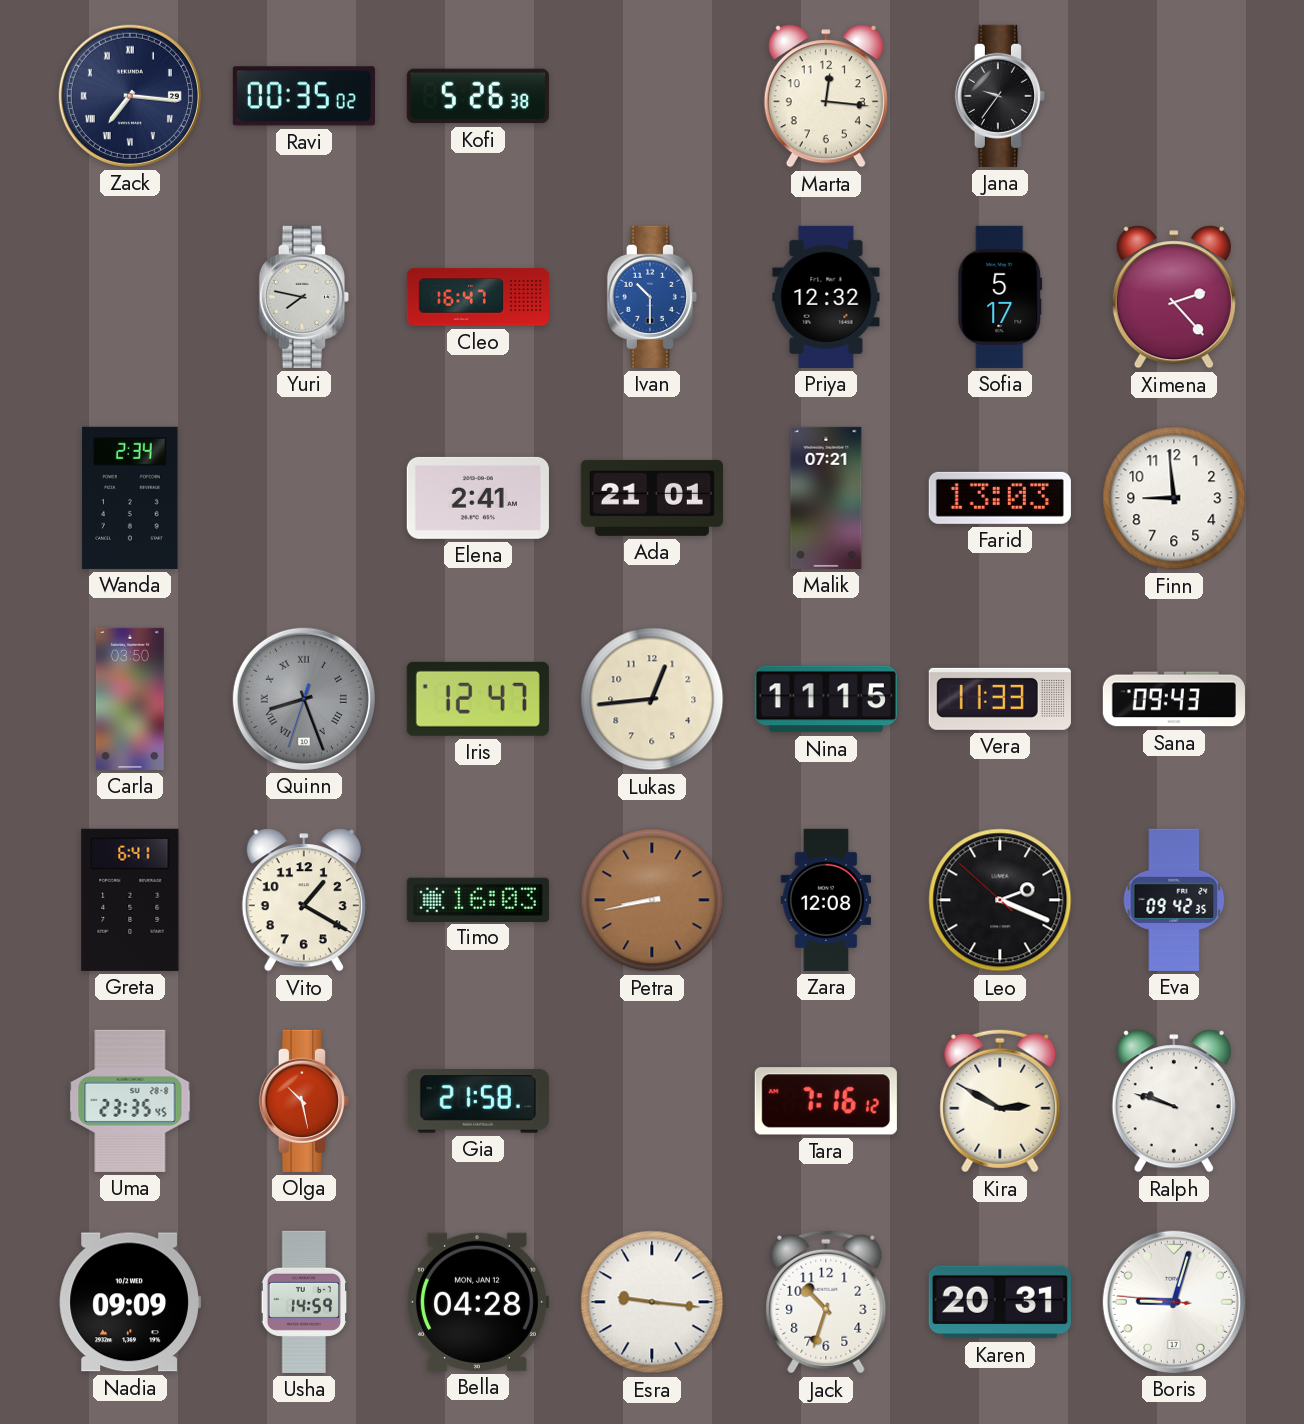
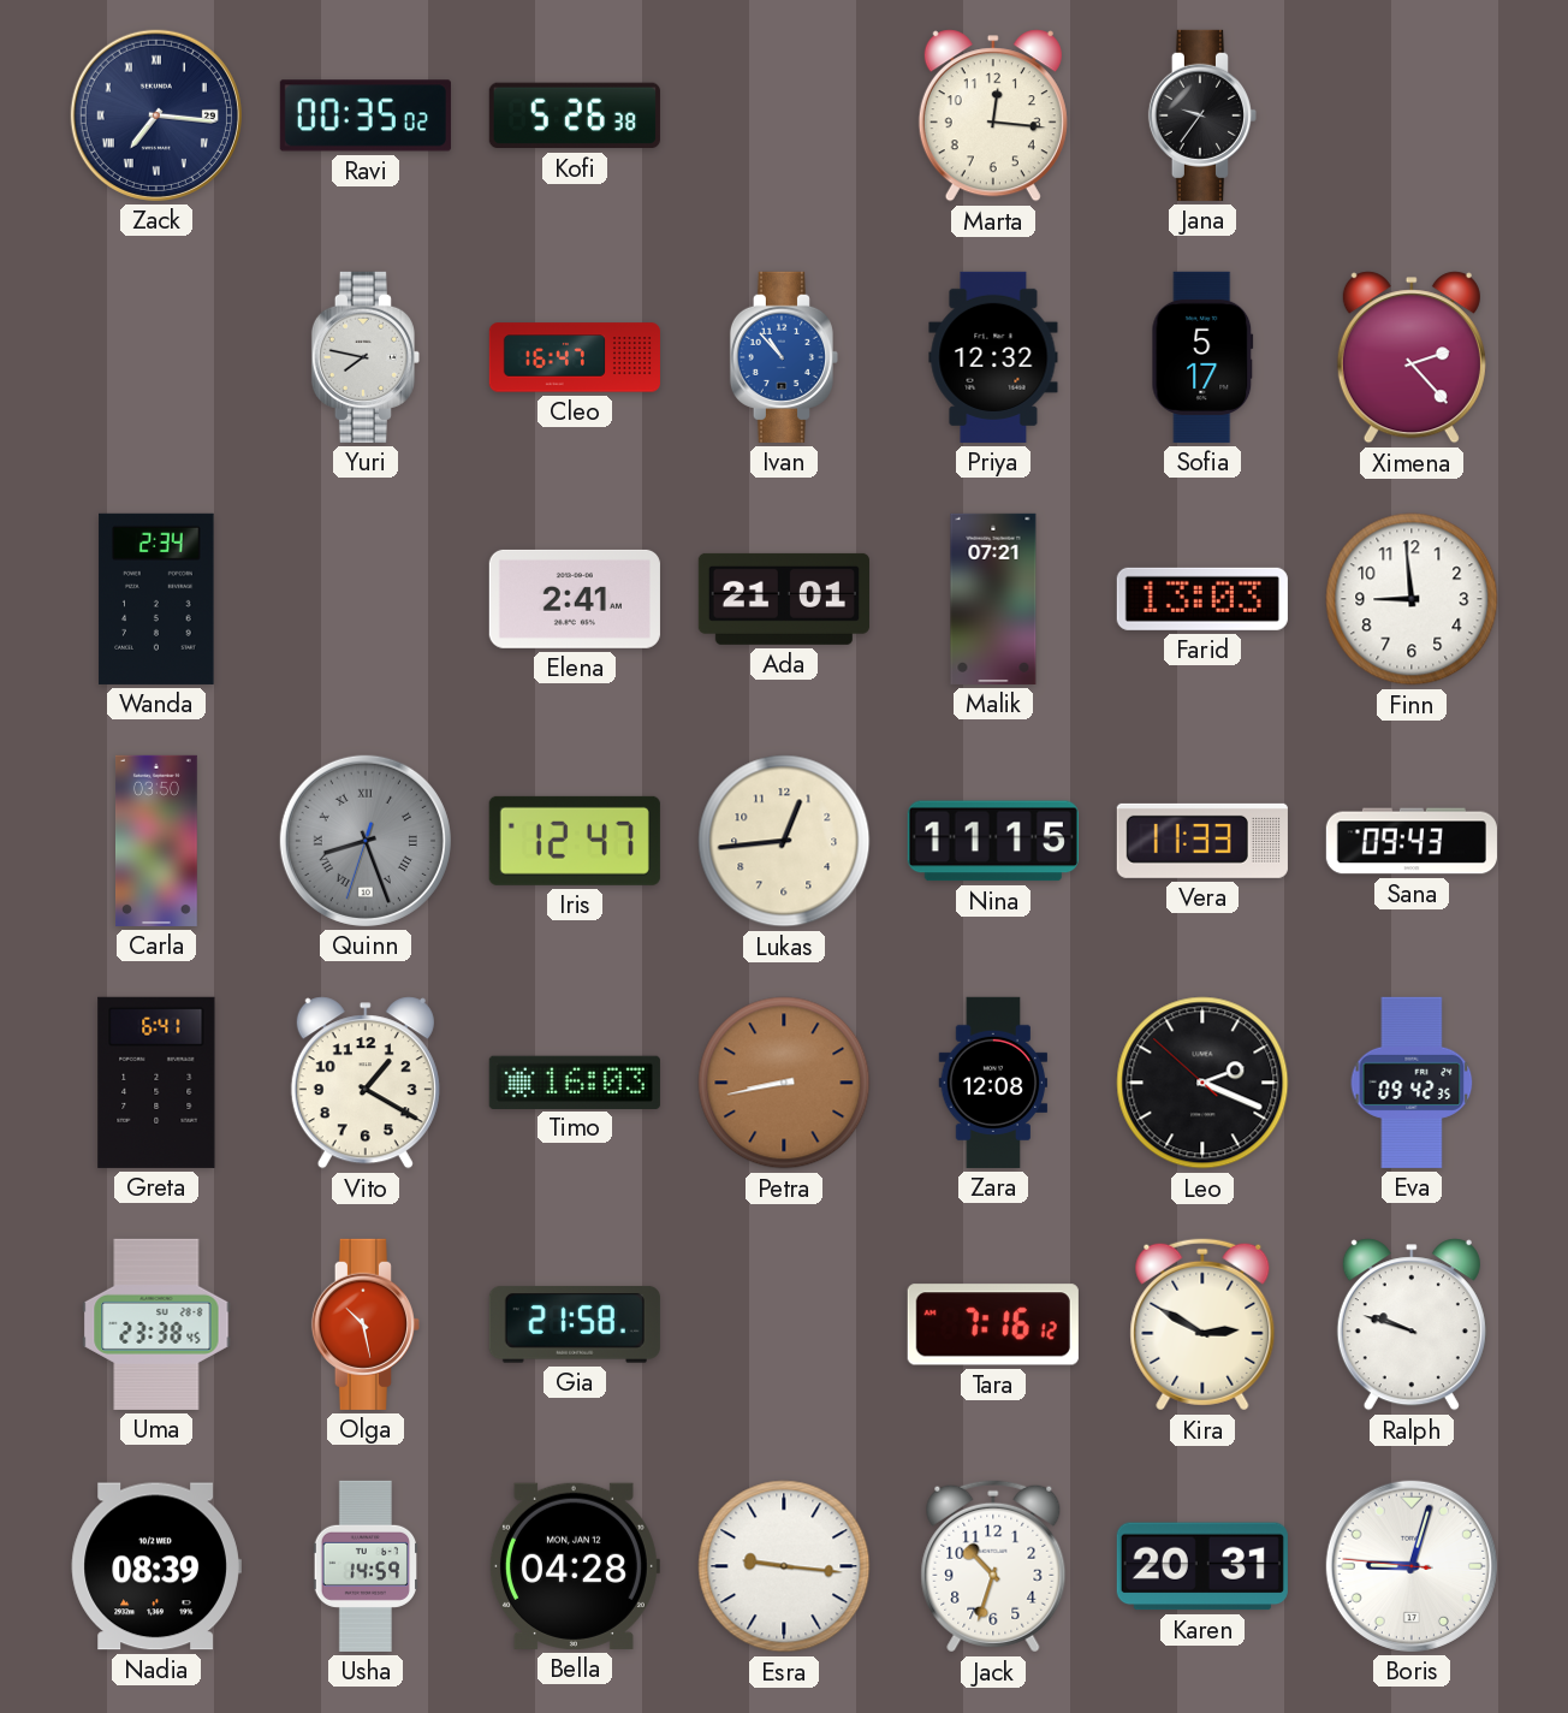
Ivan: 10:30 -> 10:53 (784, 357)
Uma: 23:35 -> 23:38 (156, 1324)
Nadia: 09:09 -> 08:39 (156, 1566)
